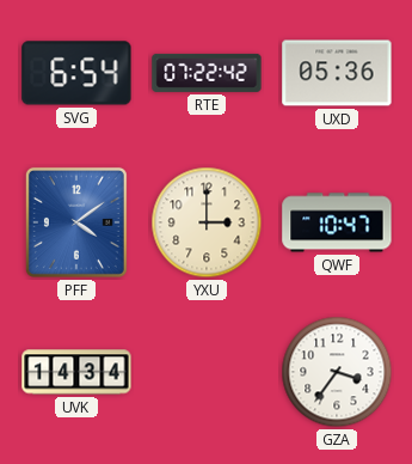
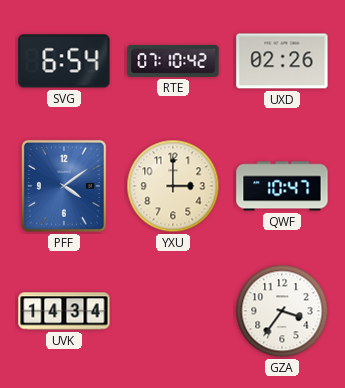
RTE: 07:22 -> 07:10 (173, 61)
UXD: 05:36 -> 02:26 (282, 61)
